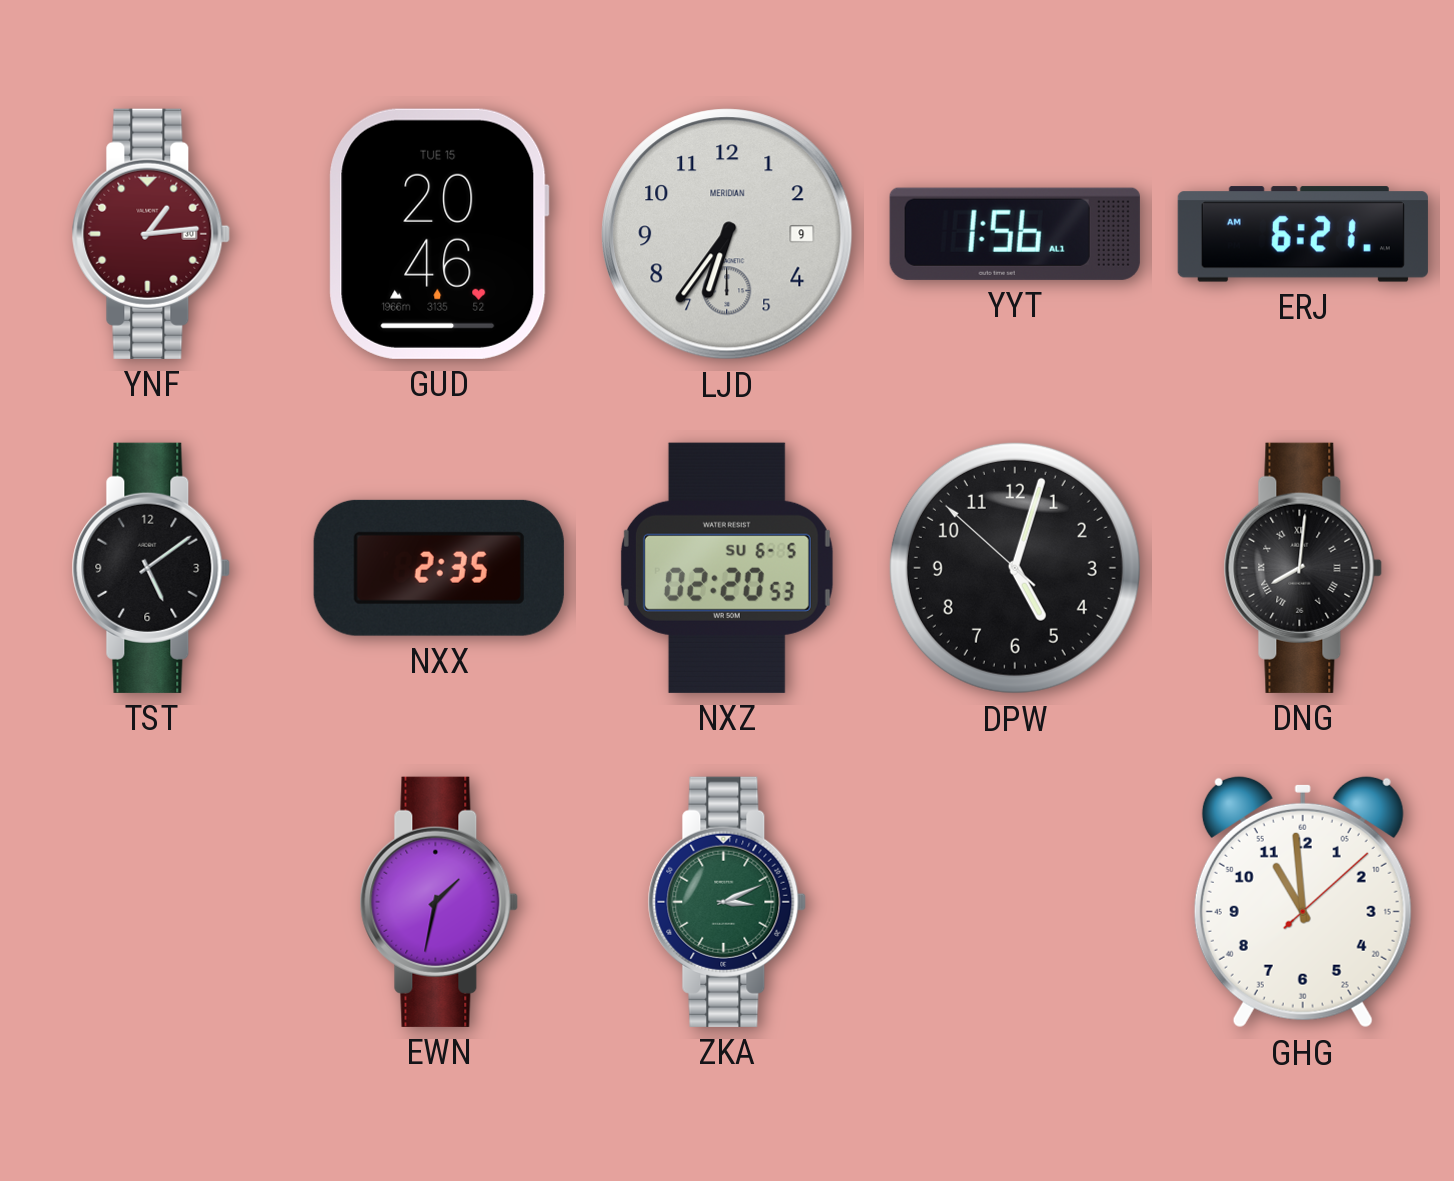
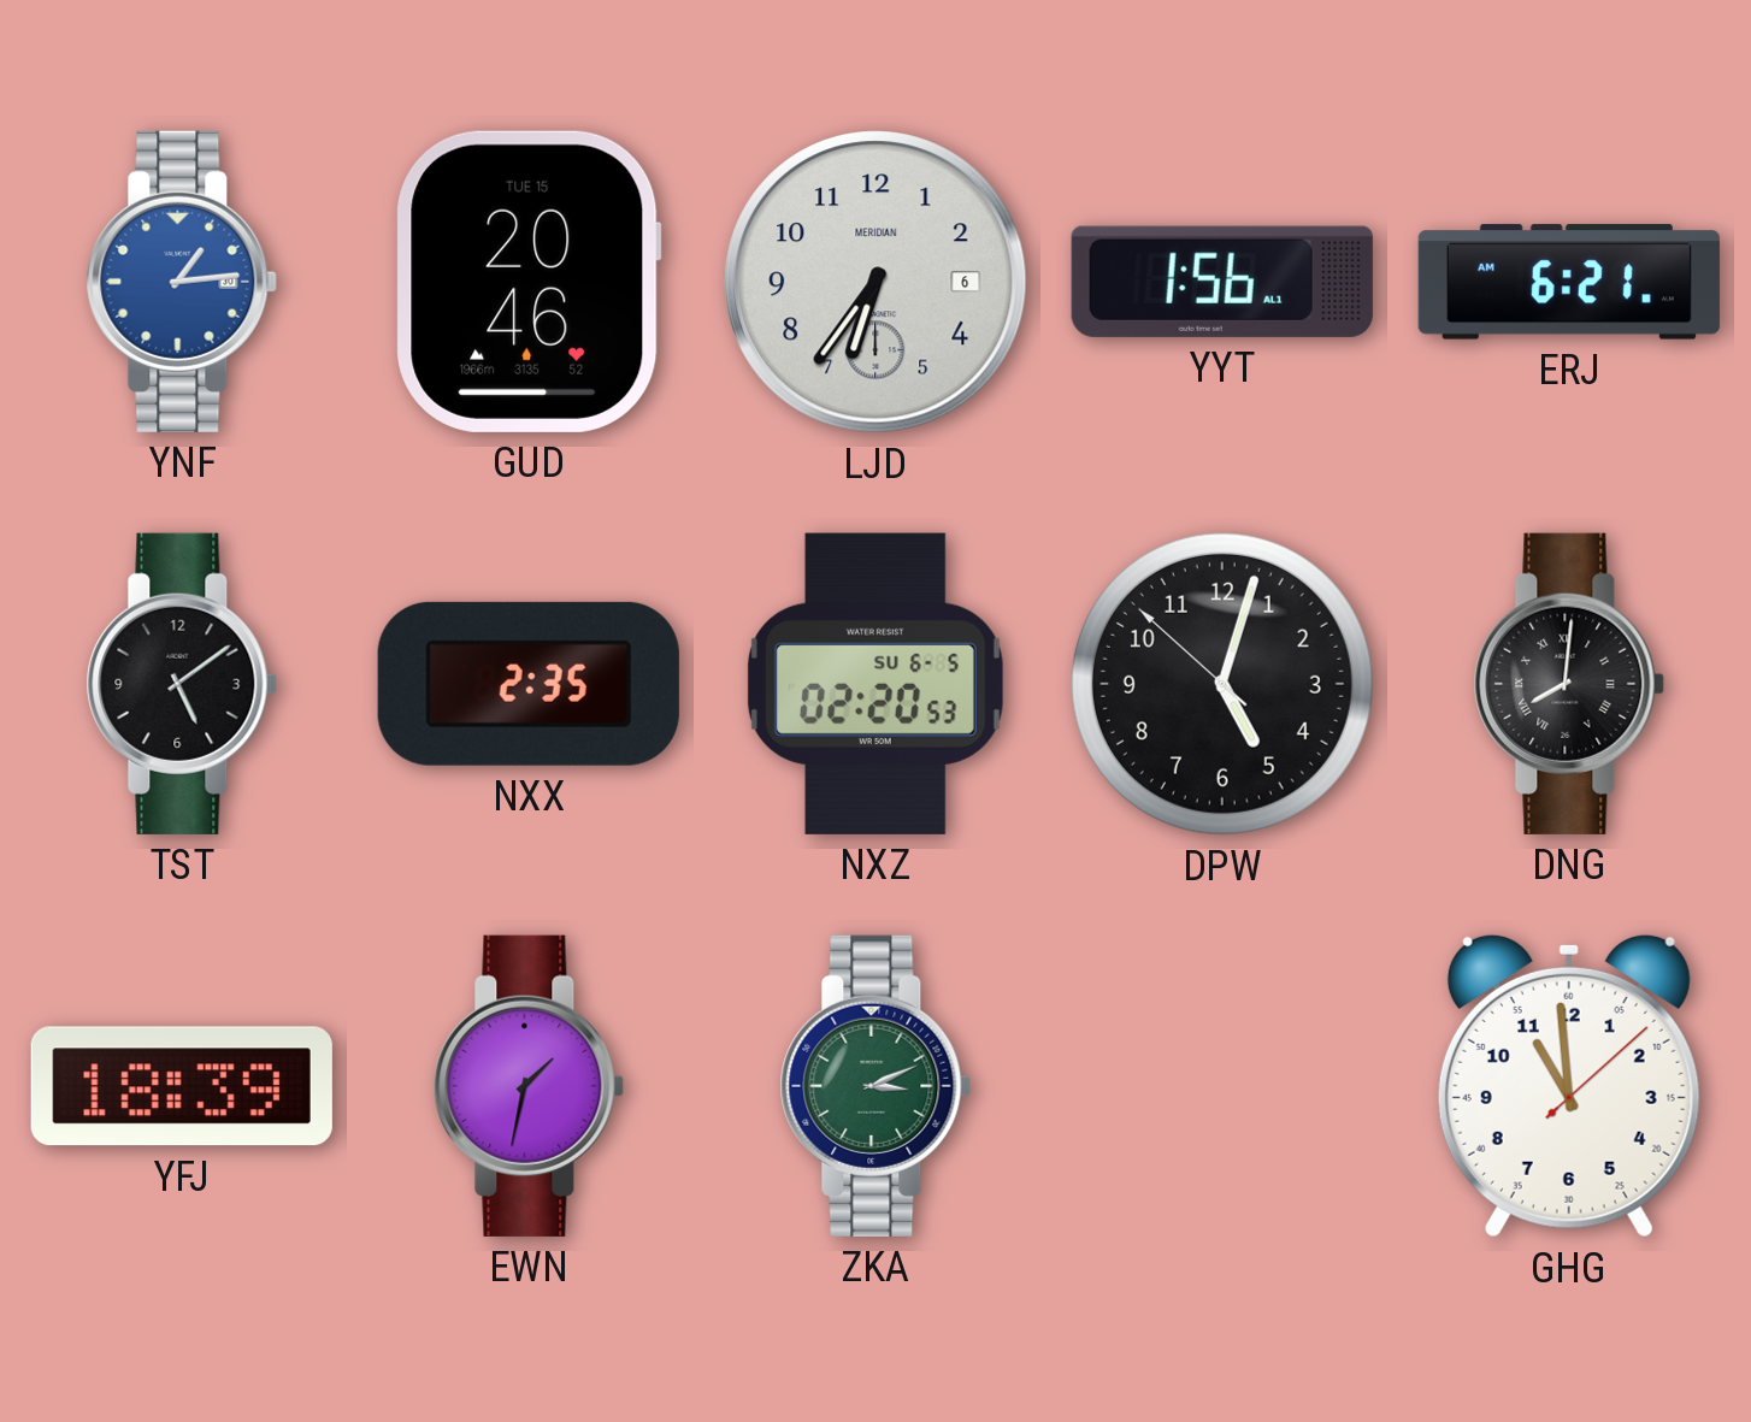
YNF dial: burgundy -> blue (182, 282)
LJD date: 9 -> 6 (875, 282)
YFJ: none -> 18:39 (182, 1086)
